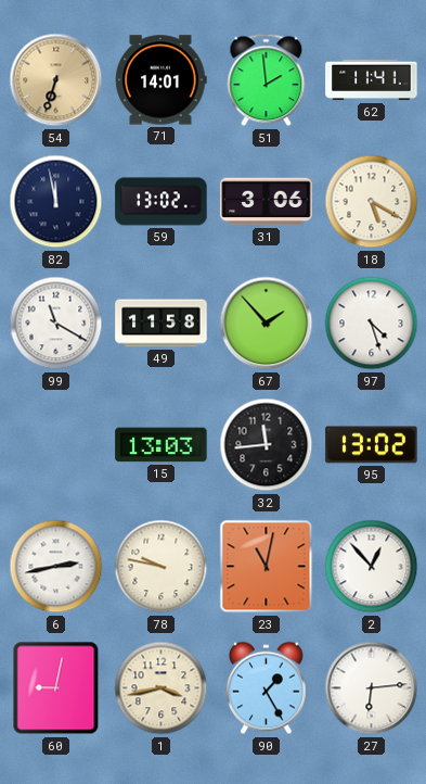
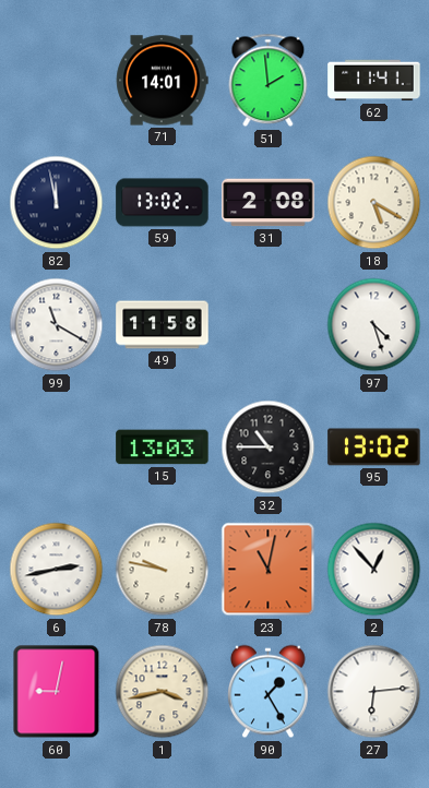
54: 6:33 -> none (56, 80)
31: 3:06 -> 2:08 (269, 203)
67: 1:53 -> none (267, 324)
32: 11:44 -> 10:45 (269, 447)
